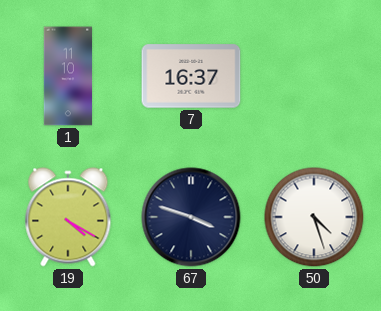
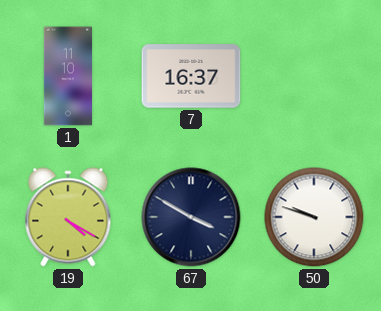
67: 3:48 -> 3:50 (191, 217)
50: 4:27 -> 9:48 (314, 217)
